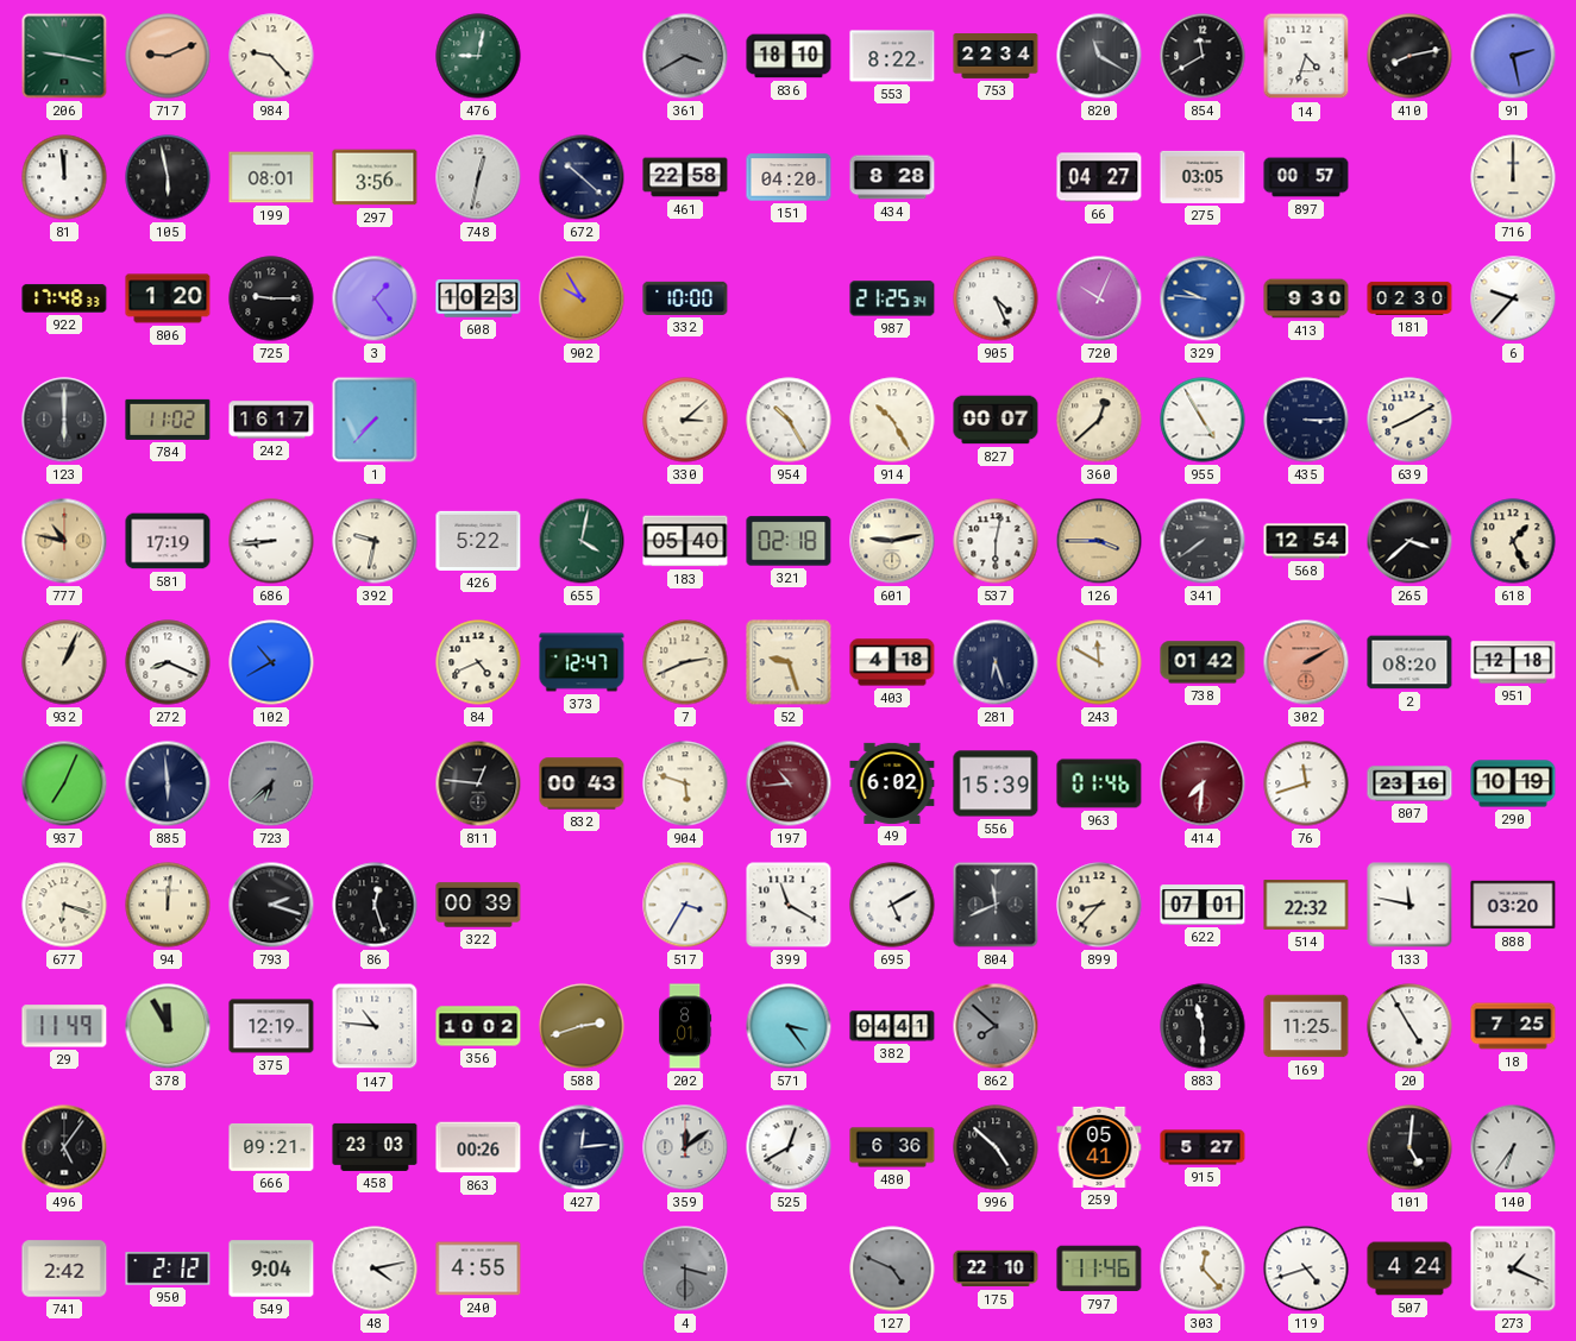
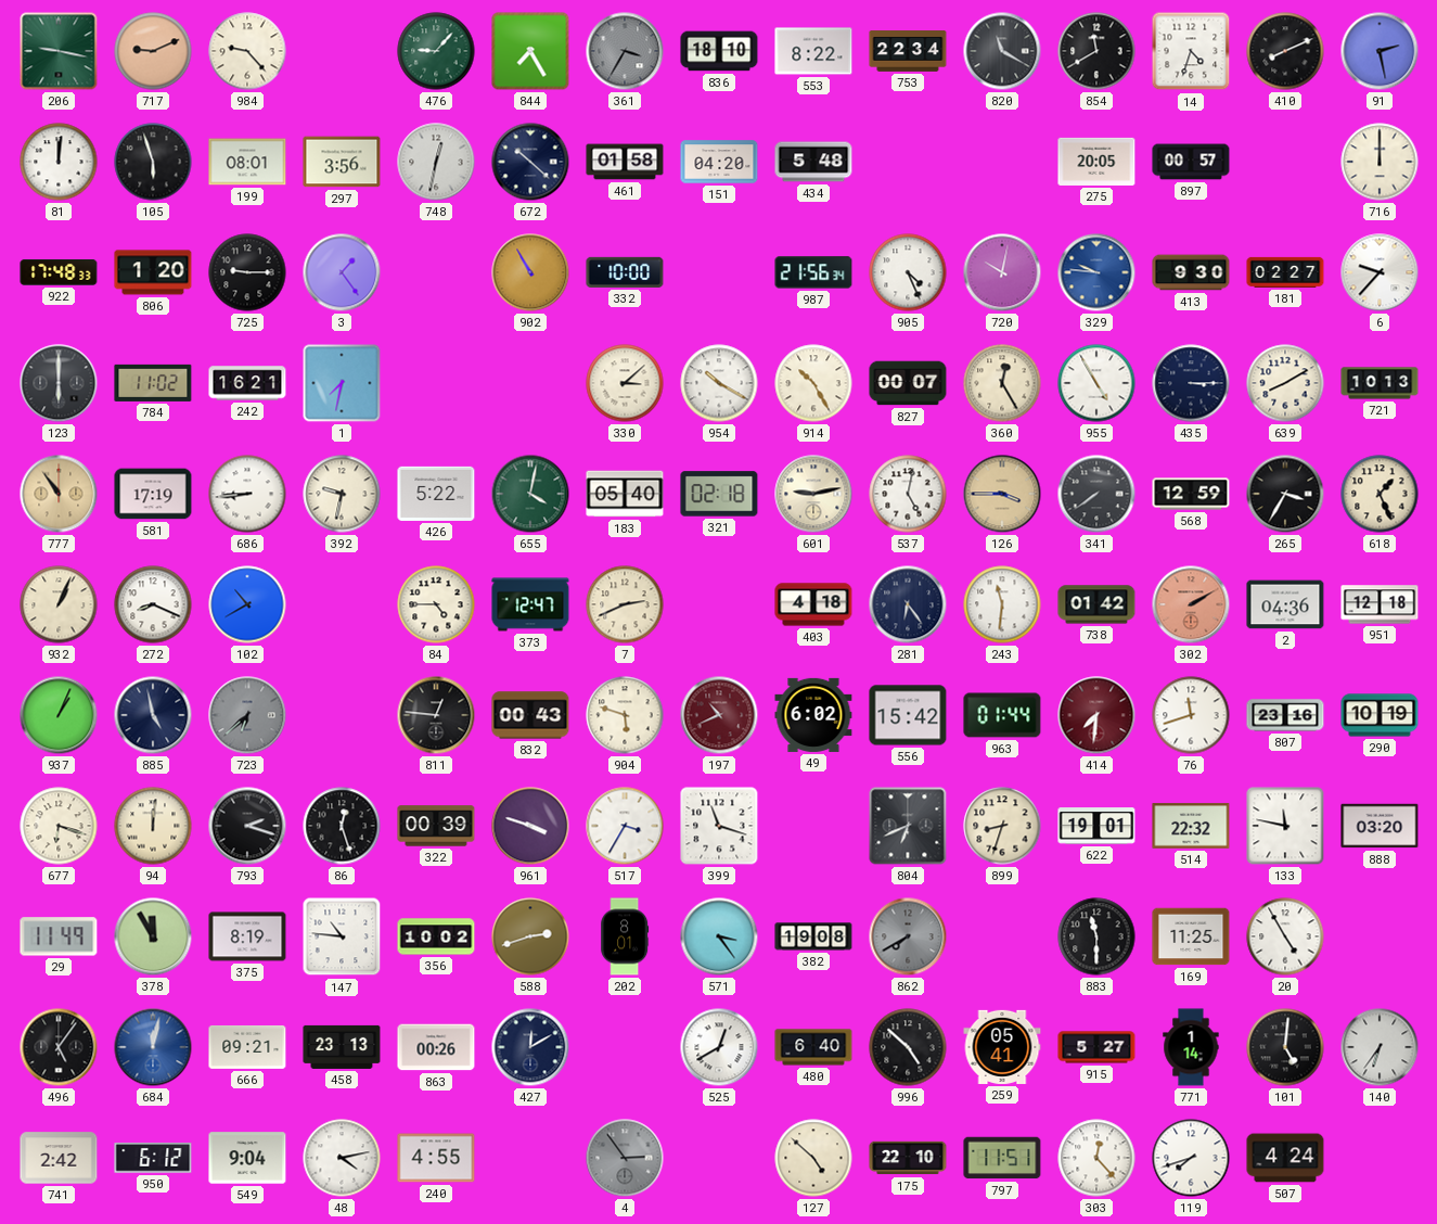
476: 9:02 -> 9:07 (436, 51)
844: none -> 7:25 (530, 51)
361: 3:40 -> 3:35 (625, 51)
410: 8:13 -> 8:11 (1285, 51)
81: 11:59 -> 12:01 (59, 162)
105: 5:58 -> 5:57 (153, 162)
461: 22:58 -> 01:58 (625, 162)
434: 8:28 -> 5:48 (813, 162)
66: 04:27 -> none (1099, 177)
275: 03:05 -> 20:05 (1096, 162)
608: 10:23 -> none (478, 298)
902: 9:55 -> 10:55 (530, 272)
987: 21:25 -> 21:56 (813, 272)
720: 10:04 -> 10:02 (1002, 272)
181: 02:30 -> 02:27 (1285, 272)
242: 16:17 -> 16:21 (247, 383)
1: 7:37 -> 7:32 (342, 383)
954: 10:25 -> 10:20 (719, 383)
360: 12:38 -> 12:25 (1002, 383)
721: none -> 10:13 (1380, 383)
777: 10:47 -> 10:54 (59, 494)
537: 6:02 -> 5:02 (908, 494)
568: 12:54 -> 12:59 (1191, 494)
265: 3:38 -> 3:35 (1285, 494)
84: 4:41 -> 4:45 (436, 604)
52: 9:27 -> none (789, 662)
281: 6:27 -> 6:24 (908, 604)
243: 11:50 -> 11:31 (1002, 604)
2: 08:20 -> 04:36 (1285, 604)
937: 7:04 -> 1:04 (59, 715)
885: 5:59 -> 4:58 (153, 715)
197: 10:44 -> 10:41 (719, 715)
556: 15:39 -> 15:42 (908, 715)
963: 01:46 -> 01:44 (1002, 715)
961: none -> 3:48 (530, 826)
399: 11:20 -> 11:18 (719, 826)
695: 5:10 -> none (892, 905)
804: 11:41 -> 6:41 (908, 826)
899: 8:37 -> 8:33 (1002, 826)
622: 07:01 -> 19:01 (1096, 826)
375: 12:19 -> 8:19 (247, 936)
382: 04:41 -> 19:08 (813, 936)
862: 7:52 -> 7:40 (908, 936)
18: 7:25 -> none (1513, 1026)
684: none -> 12:02 (153, 1047)
458: 23:03 -> 23:13 (342, 1047)
427: 12:14 -> 12:10 (530, 1047)
359: 12:09 -> none (685, 1147)
480: 6:36 -> 6:40 (813, 1047)
771: none -> 1:14 (1191, 1047)
950: 2:12 -> 6:12 (153, 1158)
4: 3:30 -> 2:54 (625, 1158)
127: 4:49 -> 4:52 (813, 1158)
127 dial: grey -> cream (813, 1158)
797: 11:46 -> 11:51 (1002, 1158)
119: 4:42 -> 7:42 (1191, 1158)
273: 1:19 -> none (1513, 1268)
